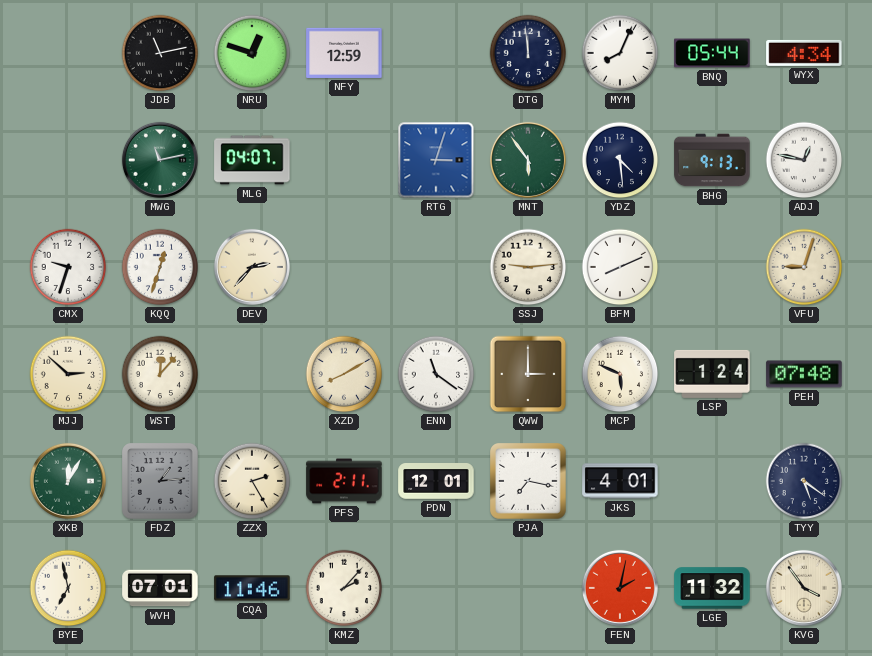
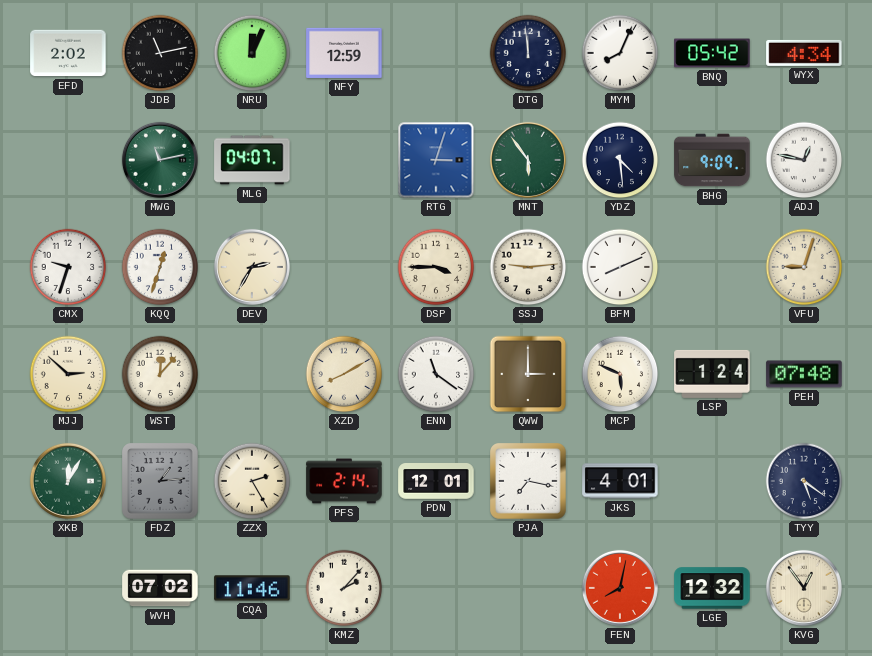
EFD: none -> 2:02 (68, 53)
NRU: 12:48 -> 12:04 (252, 53)
BNQ: 05:44 -> 05:42 (712, 53)
BHG: 9:13 -> 9:09 (712, 160)
DEV: 2:37 -> 2:35 (252, 267)
DSP: none -> 3:45 (436, 267)
PFS: 2:11 -> 2:14 (344, 481)
BYE: 6:58 -> none (68, 588)
WVH: 07:01 -> 07:02 (160, 588)
FEN: 2:02 -> 8:02 (620, 588)
LGE: 11:32 -> 12:32 (712, 588)
KVG: 3:54 -> 12:54 (804, 588)
